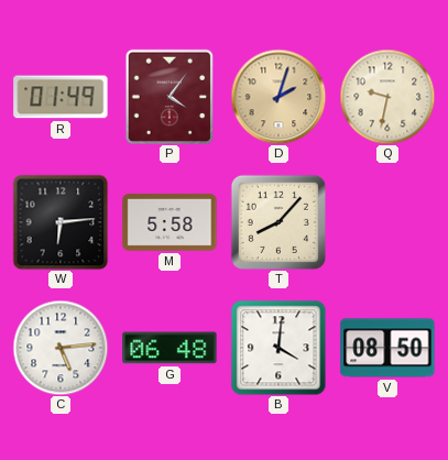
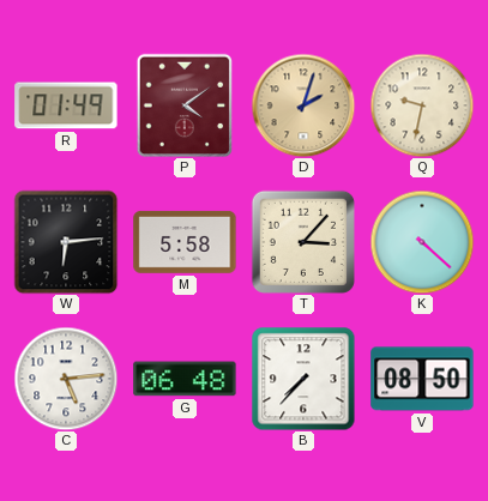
P: 4:06 -> 4:09 (183, 104)
T: 8:07 -> 3:07 (303, 242)
K: none -> 4:22 (422, 242)
B: 4:01 -> 7:37 (303, 379)
